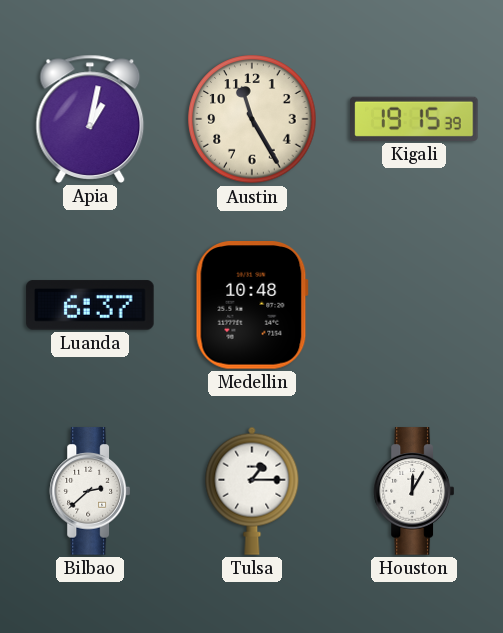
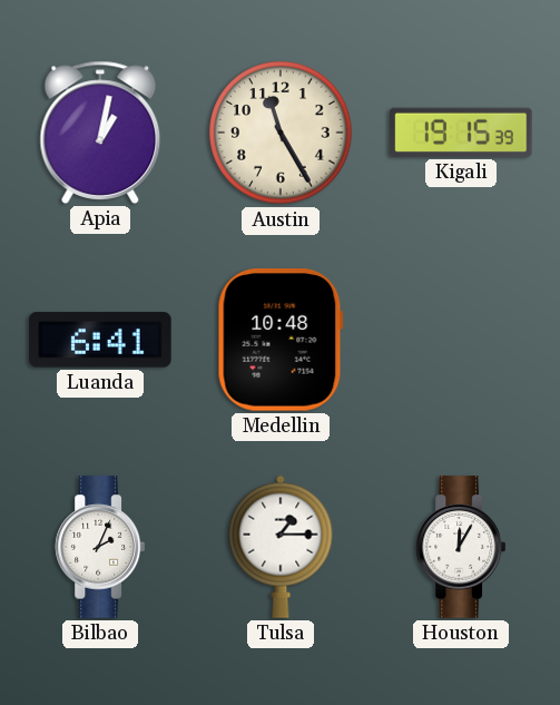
Luanda: 6:37 -> 6:41 (100, 340)
Bilbao: 2:38 -> 2:04 (99, 547)
